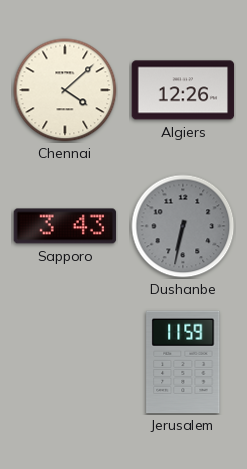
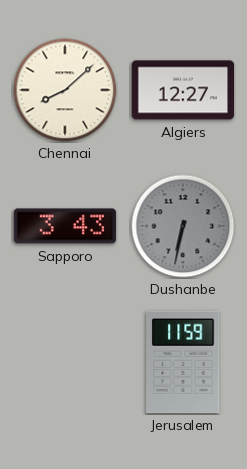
Chennai: 4:08 -> 8:08 (65, 90)
Algiers: 12:26 -> 12:27 (183, 90)
